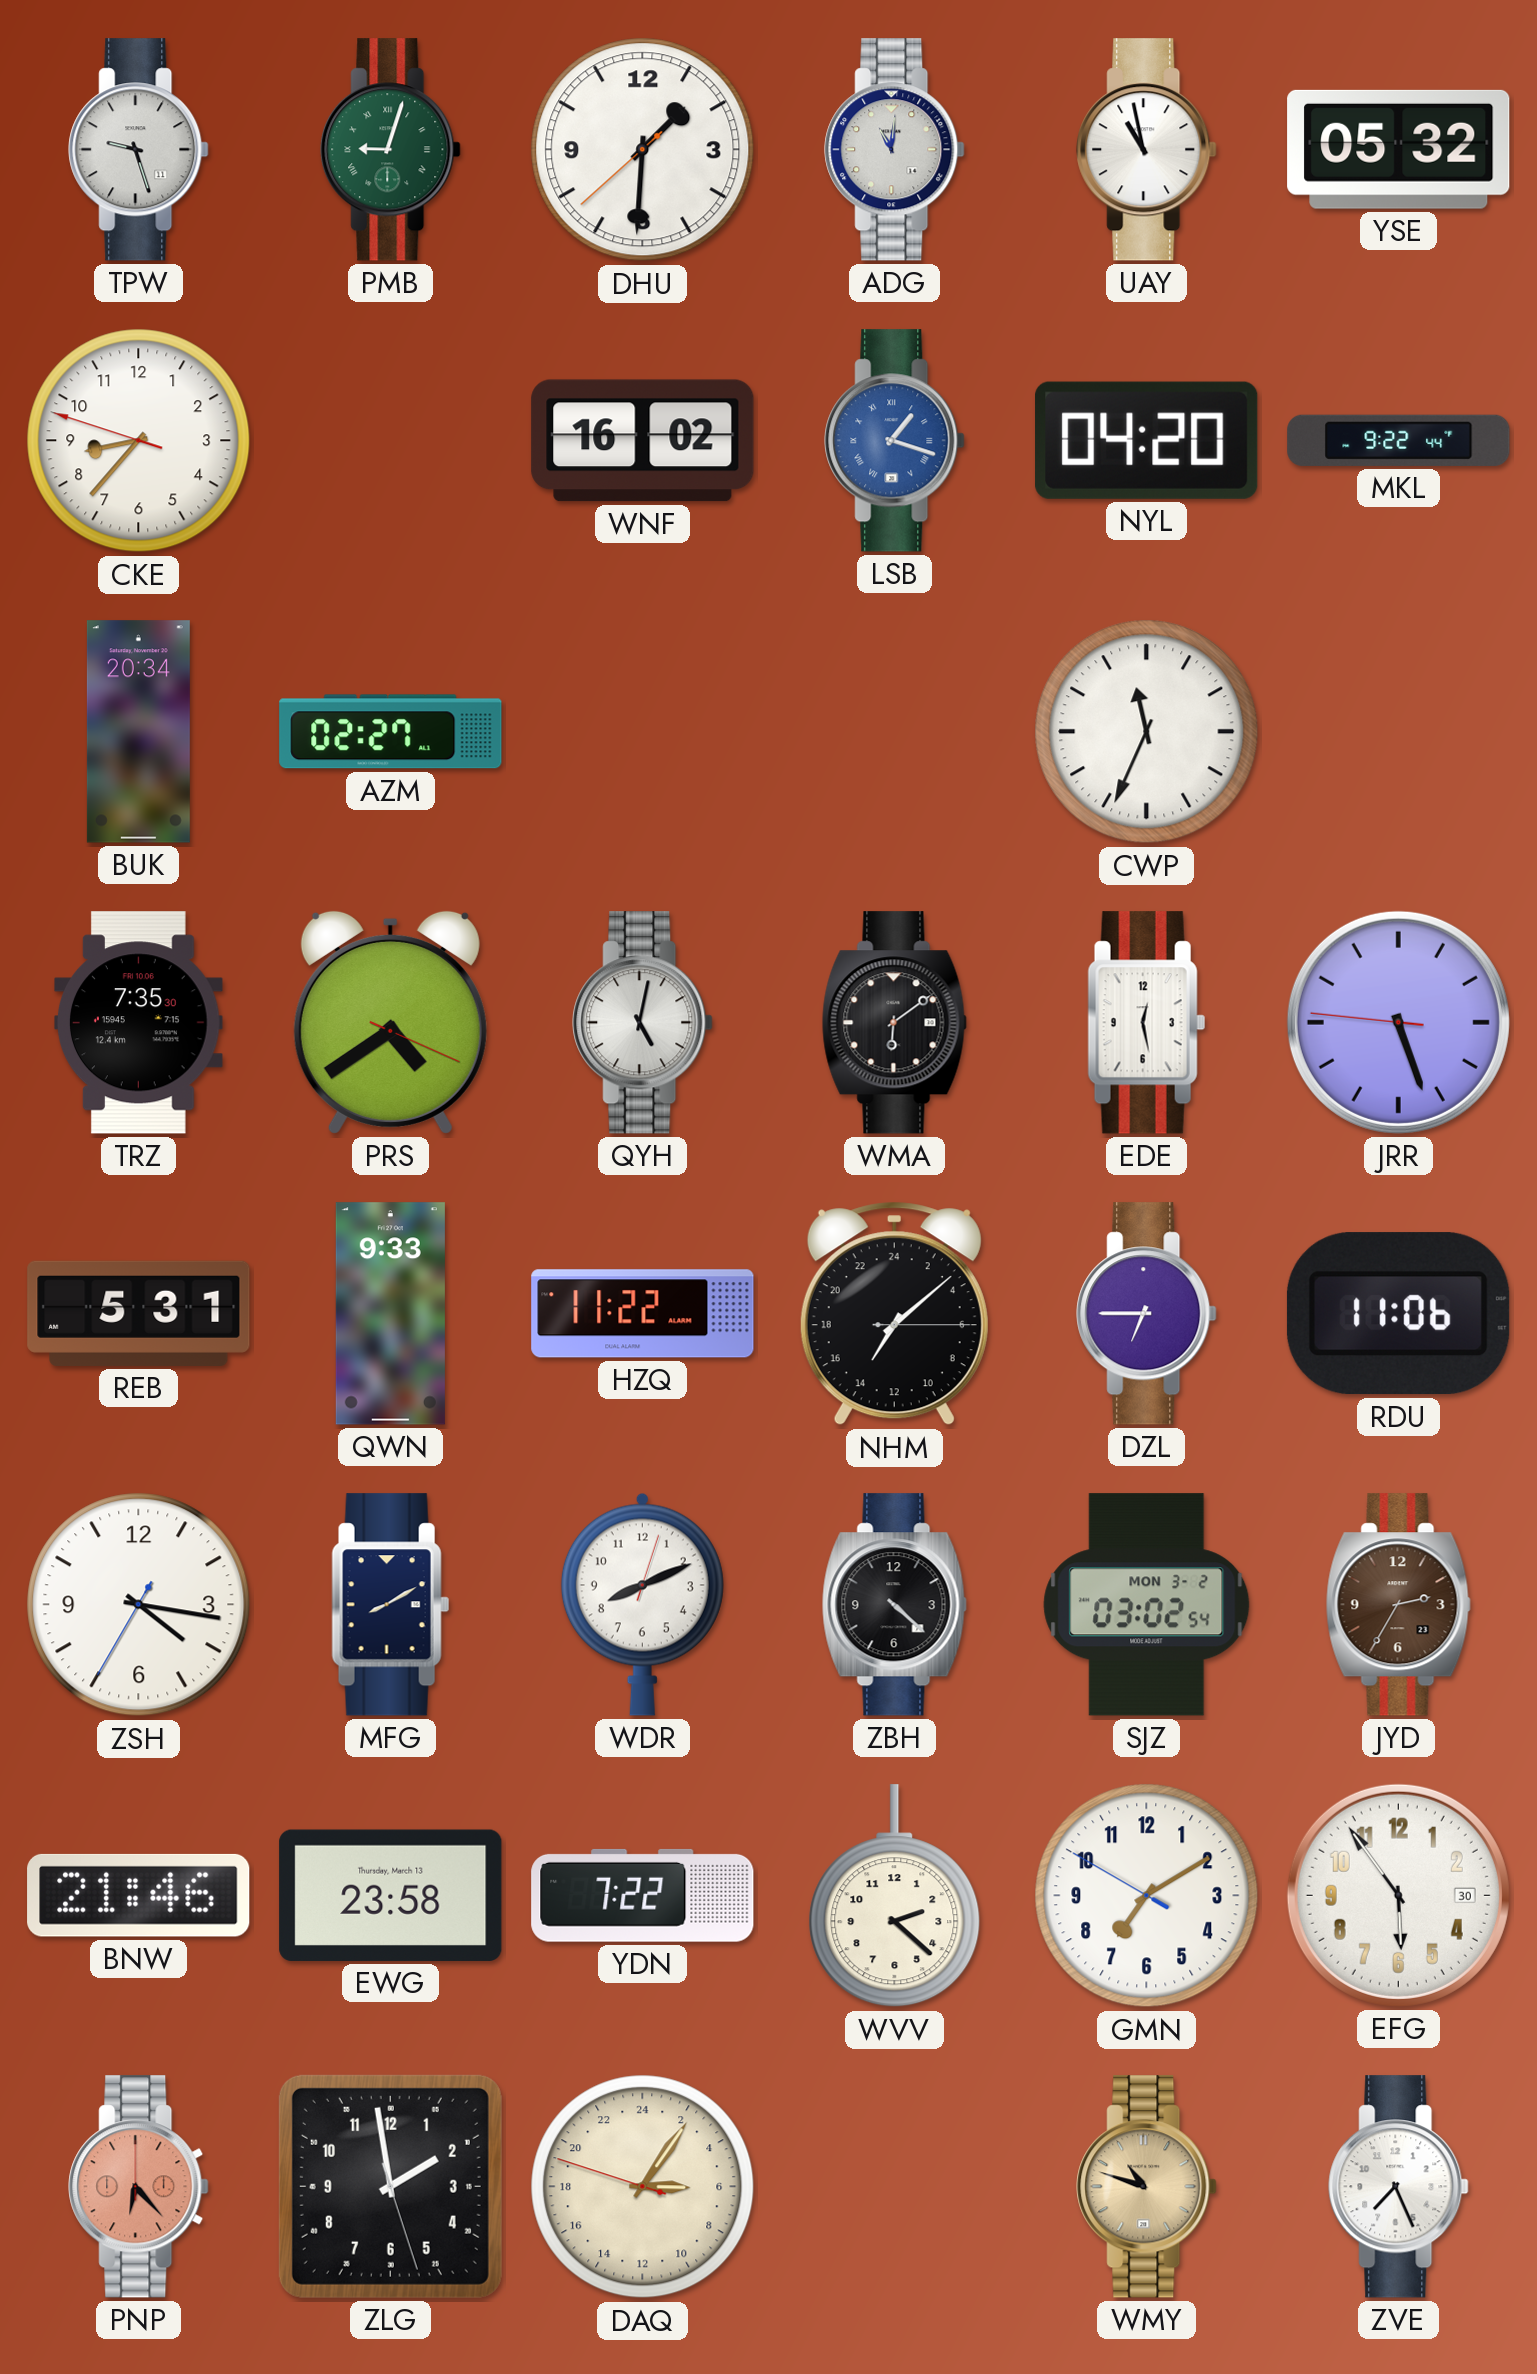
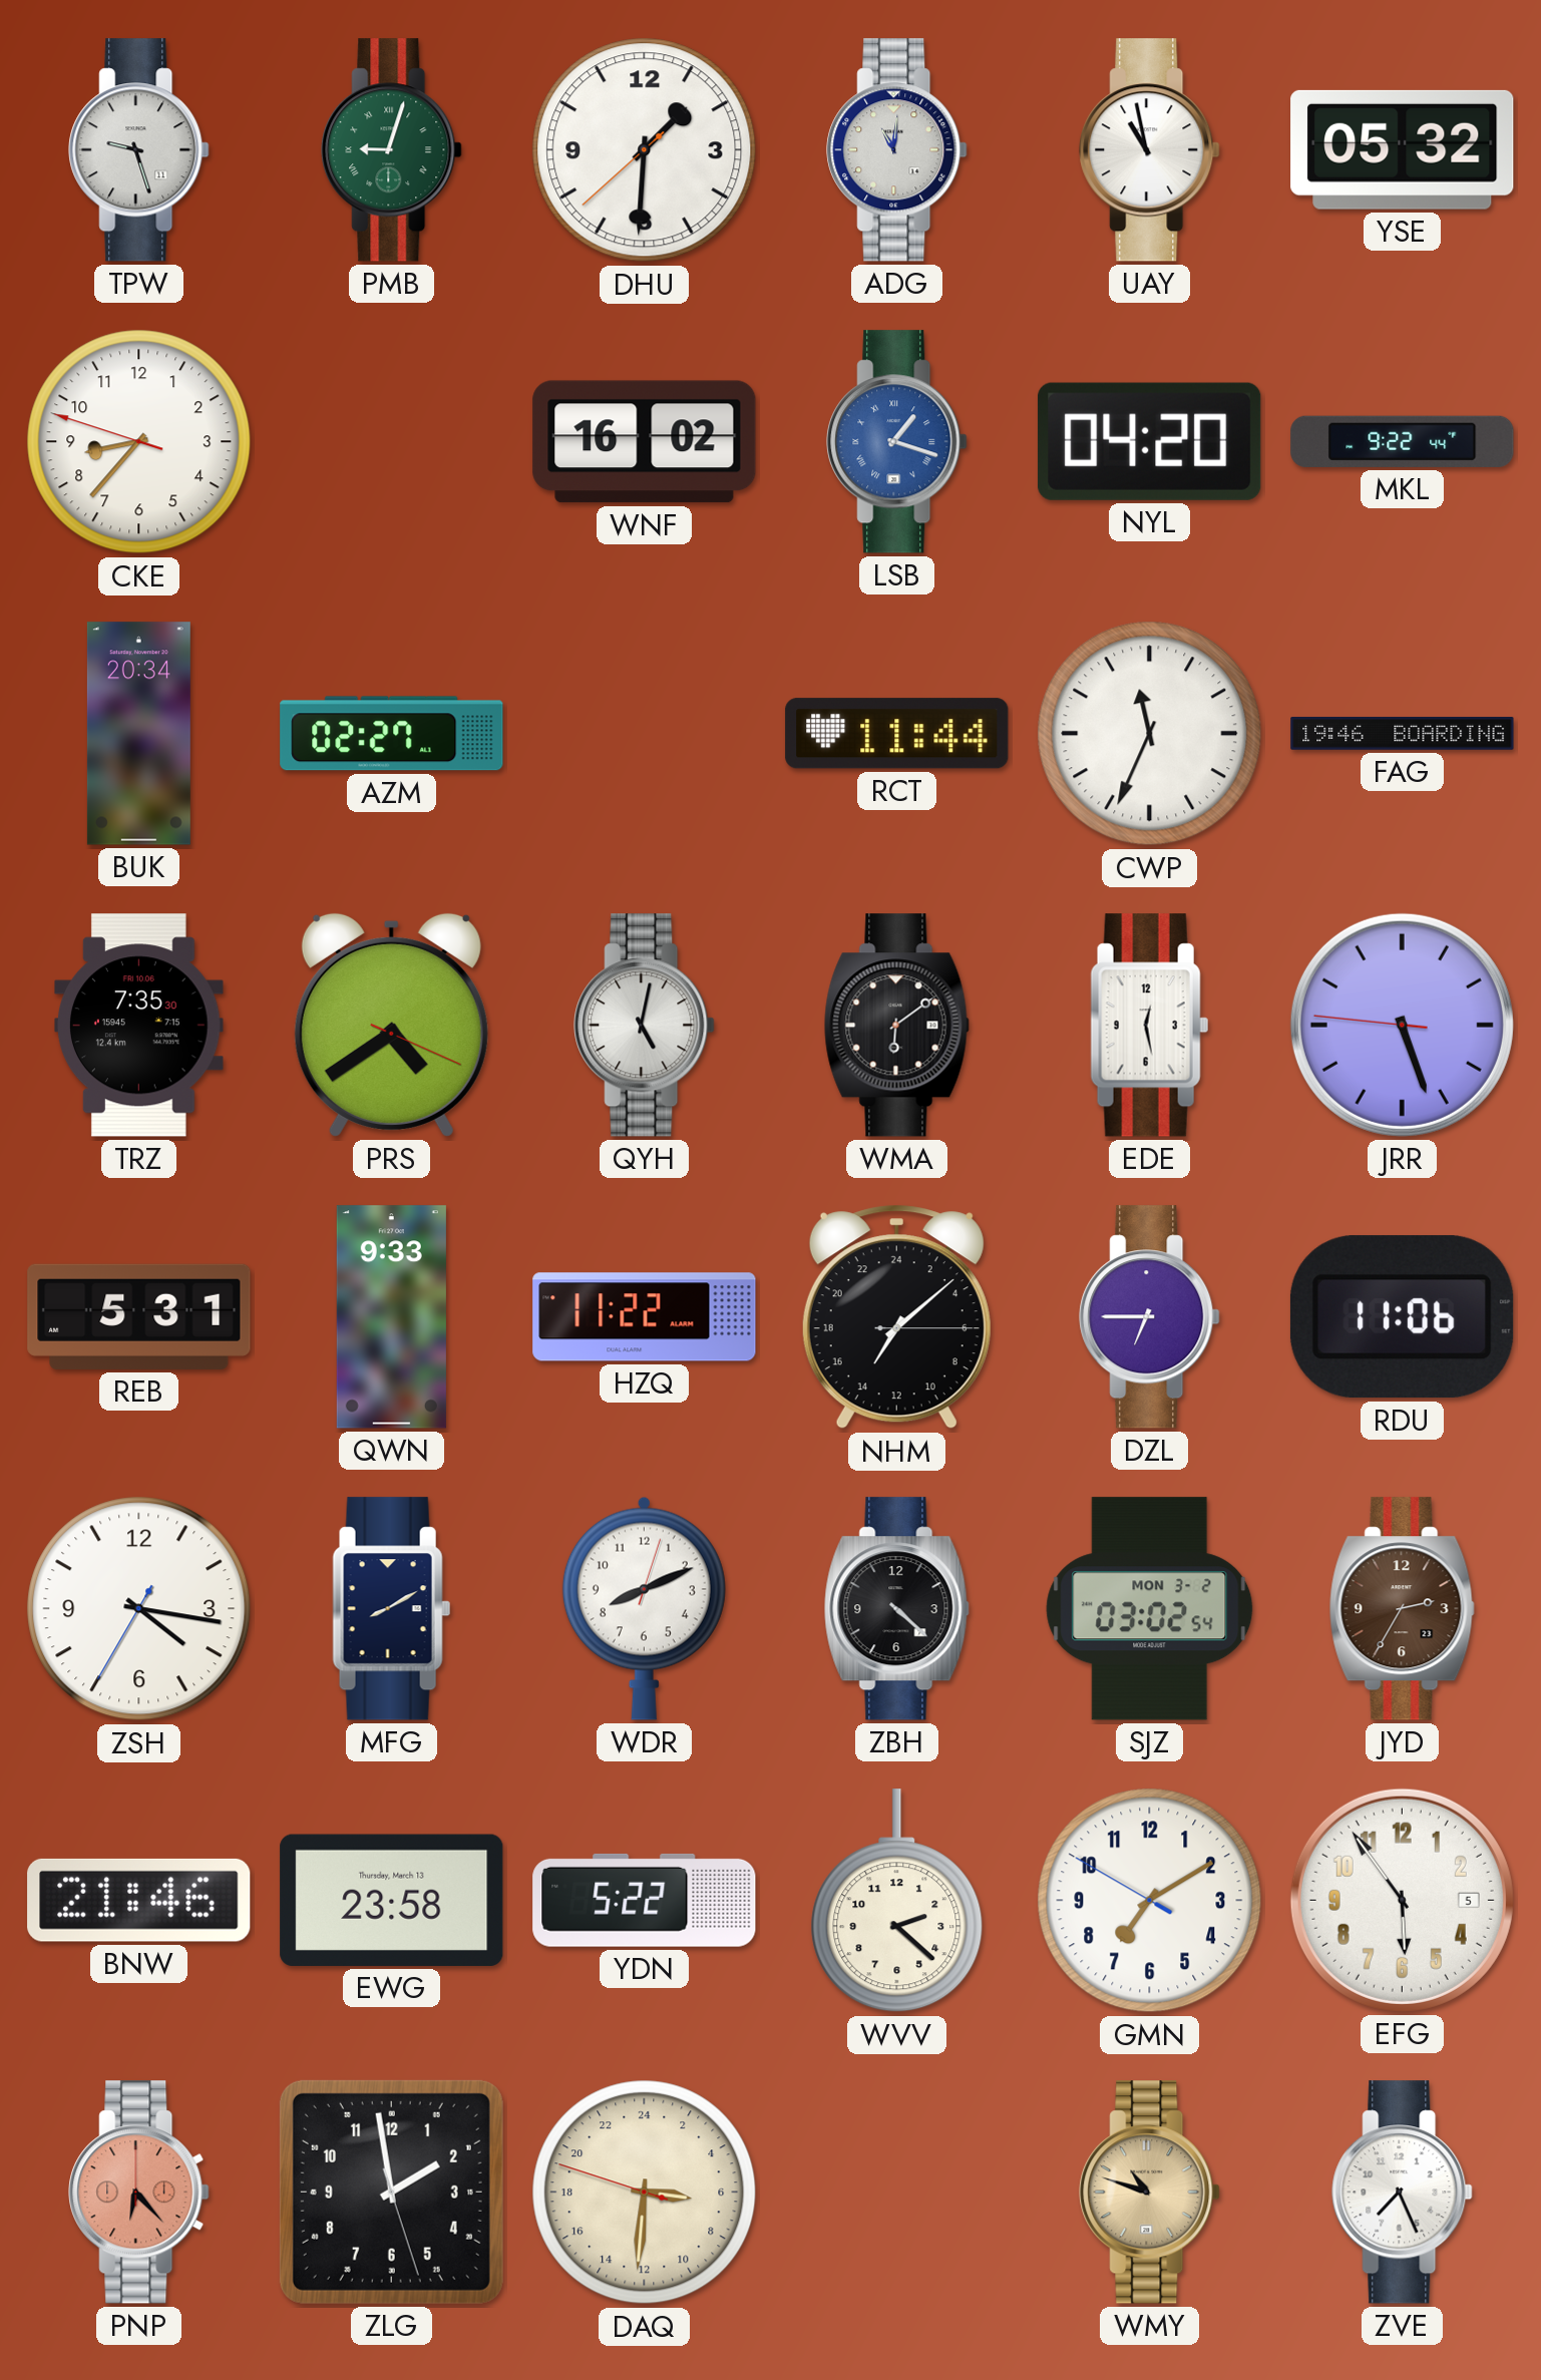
RCT: none -> 11:44 (897, 734)
FAG: none -> 19:46 (1403, 734)
YDN: 7:22 -> 5:22 (645, 1900)
EFG date: 30 -> 5 (1402, 1900)
DAQ: 6:05 -> 6:30 (645, 2193)
